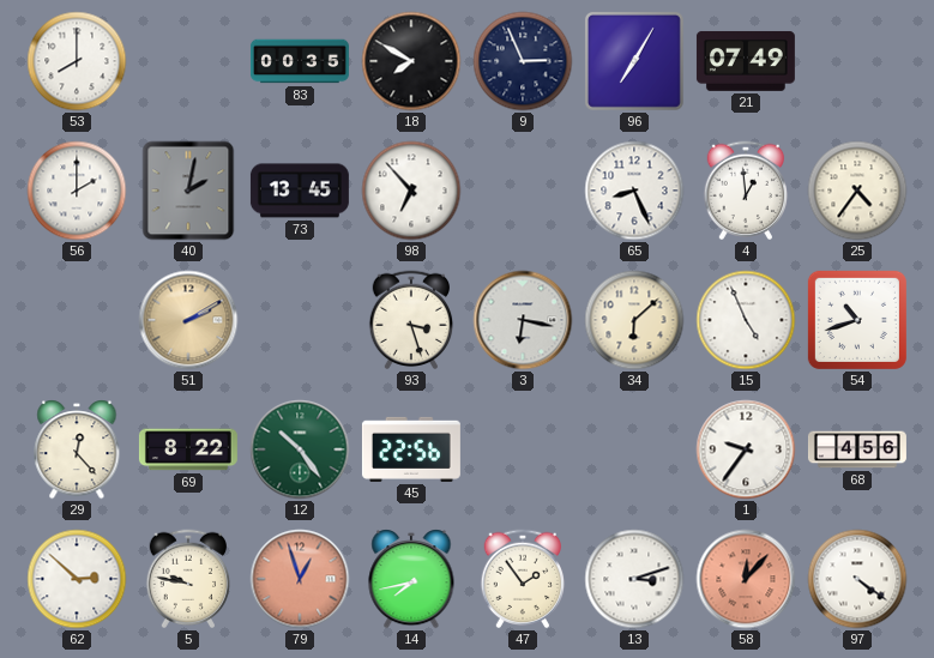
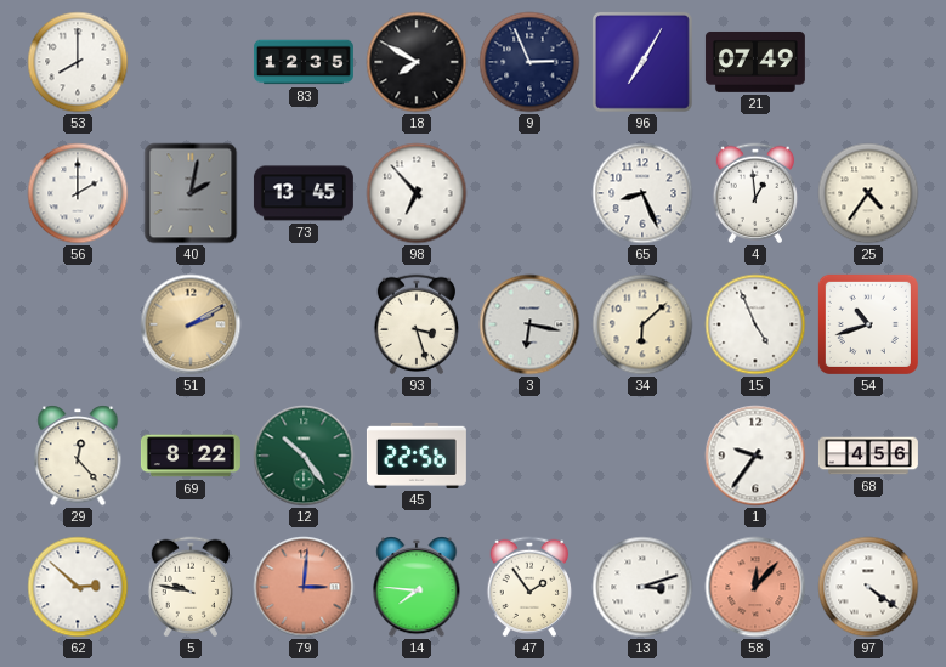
83: 00:35 -> 12:35 (304, 62)
79: 12:57 -> 3:01 (304, 587)
14: 7:43 -> 7:46 (417, 587)
